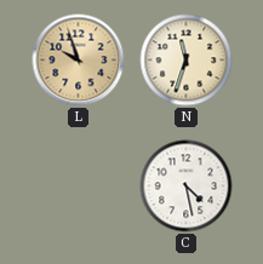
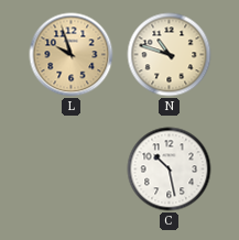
N: 11:33 -> 10:48 (170, 55)
C: 4:28 -> 10:28 (170, 170)
